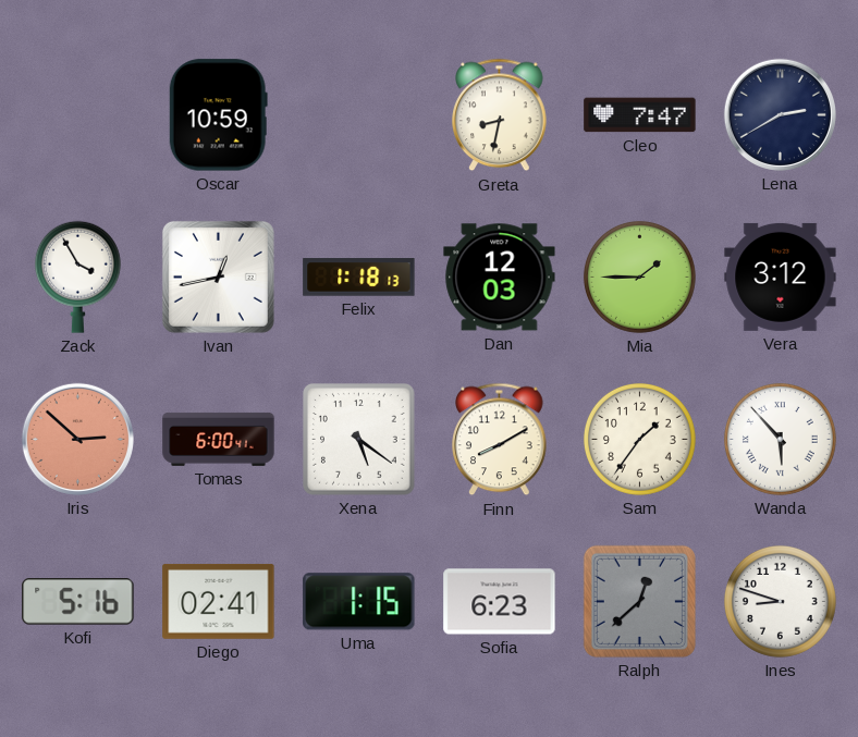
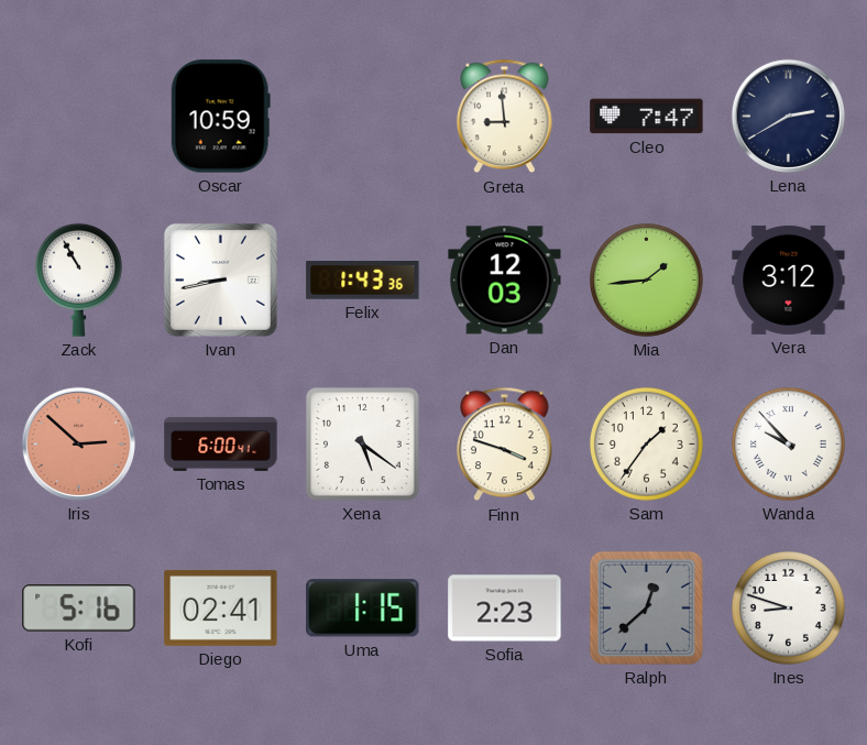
Greta: 8:32 -> 8:59 (505, 117)
Zack: 3:55 -> 10:55 (78, 280)
Ivan: 12:43 -> 8:43 (220, 280)
Felix: 1:18 -> 1:43 (363, 281)
Mia: 1:45 -> 1:44 (646, 280)
Finn: 8:10 -> 3:48 (505, 445)
Wanda: 5:53 -> 9:53 (788, 443)
Sofia: 6:23 -> 2:23 (505, 609)
